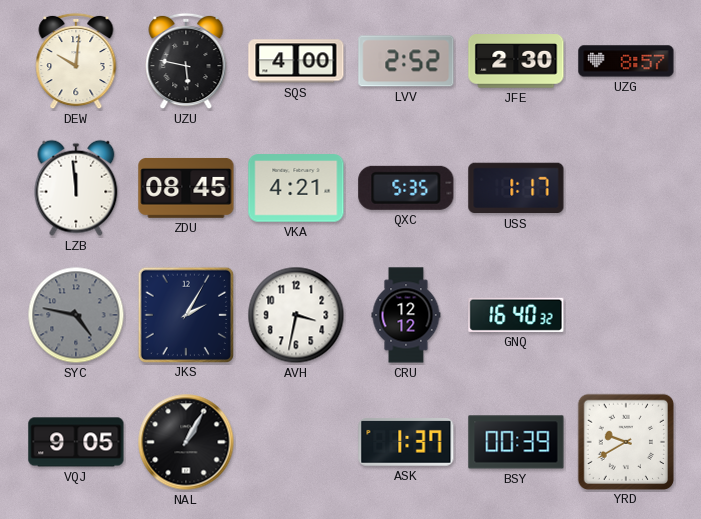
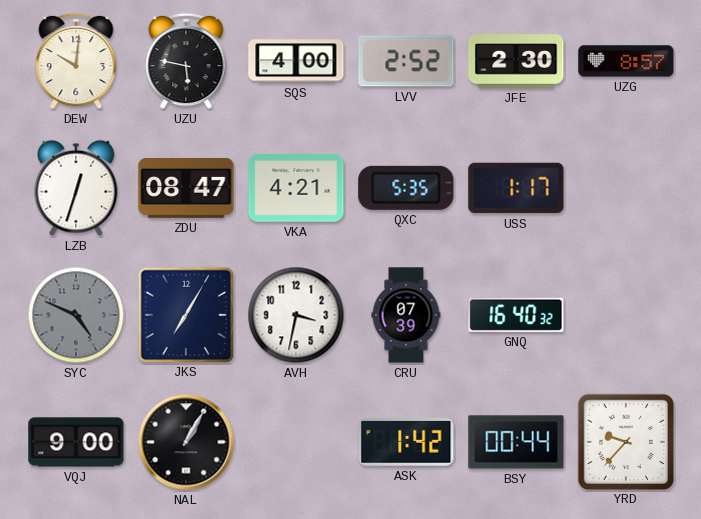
LZB: 11:59 -> 12:33 (76, 188)
ZDU: 08:45 -> 08:47 (186, 188)
SYC: 4:47 -> 4:49 (76, 315)
JKS: 2:05 -> 7:05 (185, 314)
CRU: 12:12 -> 07:39 (406, 315)
VQJ: 9:05 -> 9:00 (76, 442)
ASK: 1:37 -> 1:42 (406, 443)
BSY: 00:39 -> 00:44 (516, 442)
YRD: 9:40 -> 9:37 (625, 441)
